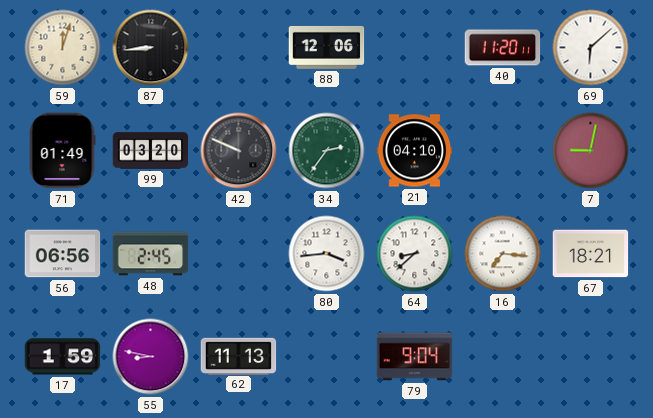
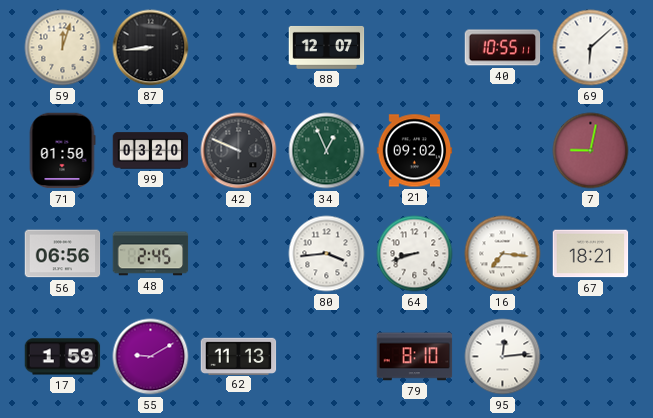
88: 12:06 -> 12:07 (327, 47)
40: 11:20 -> 10:55 (503, 48)
71: 01:49 -> 01:50 (62, 151)
34: 2:36 -> 12:56 (327, 151)
21: 04:10 -> 09:02 (415, 151)
64: 8:38 -> 8:42 (415, 254)
55: 8:47 -> 9:10 (151, 357)
79: 9:04 -> 8:10 (415, 357)
95: none -> 12:14 (503, 357)
